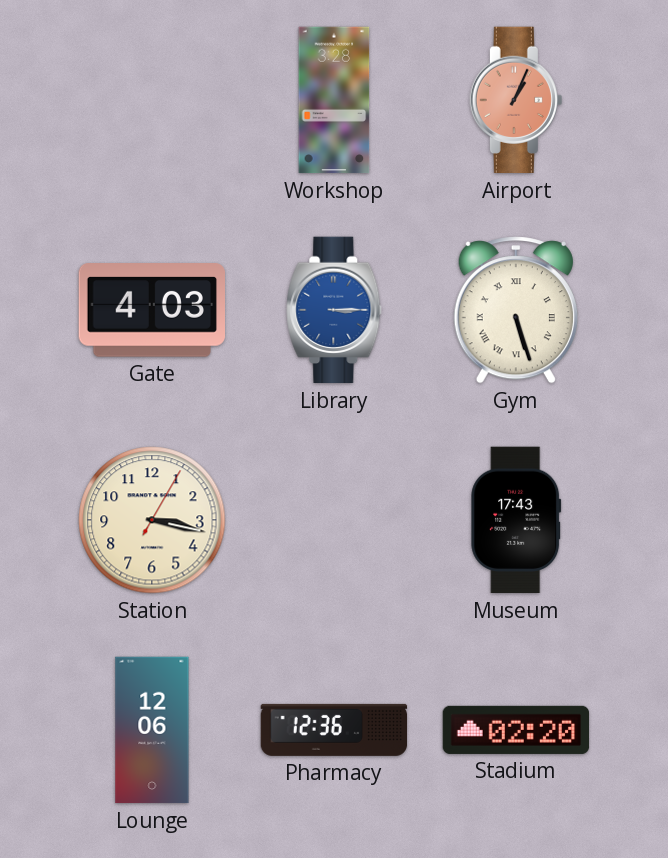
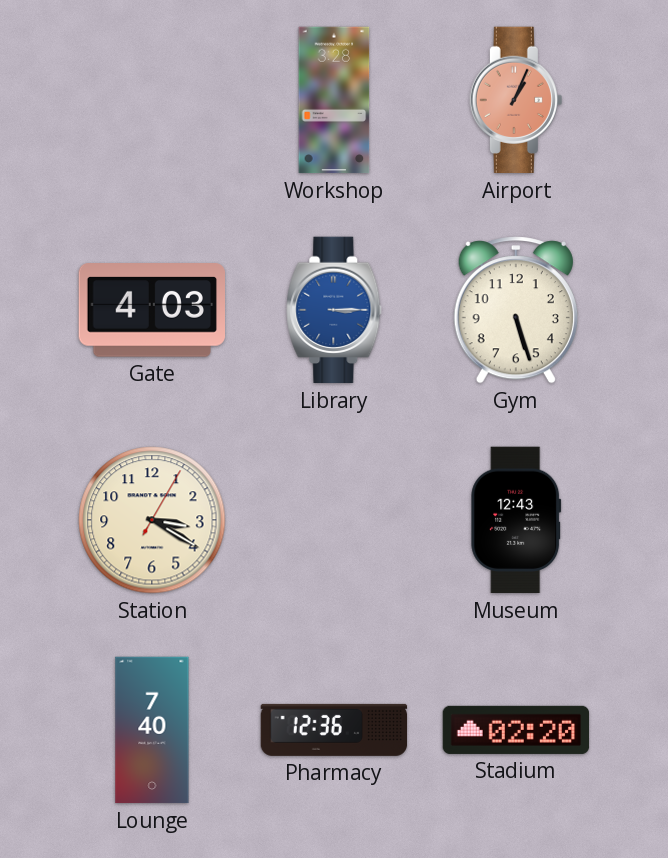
Gym numerals: Roman -> Arabic (516, 310)
Station: 3:17 -> 3:20 (152, 520)
Museum: 17:43 -> 12:43 (516, 520)
Lounge: 12:06 -> 7:40 (152, 730)
